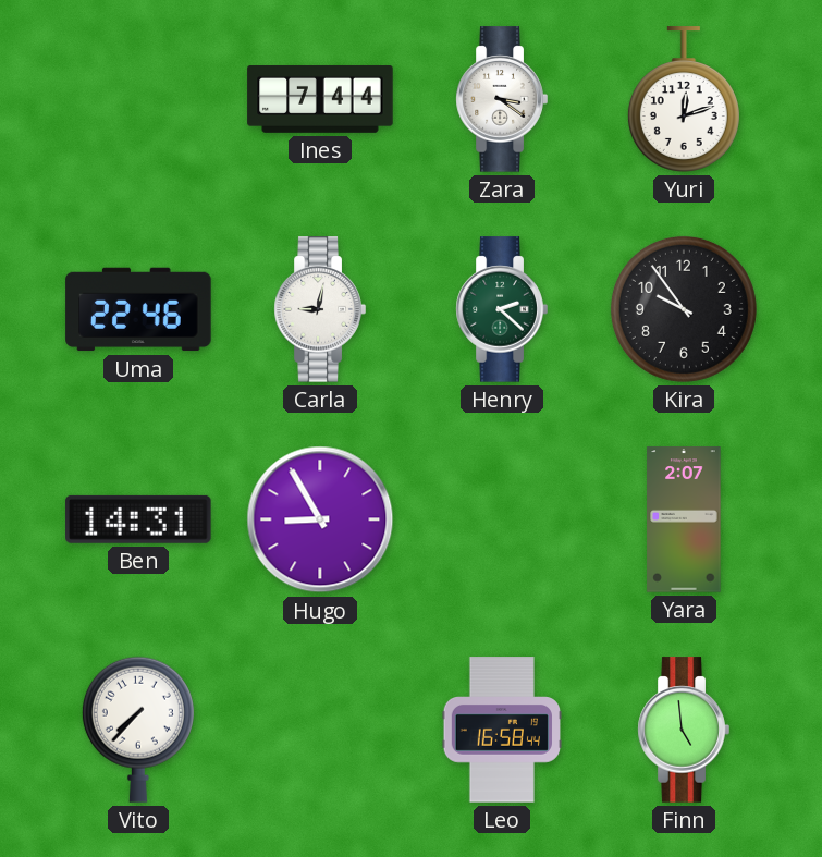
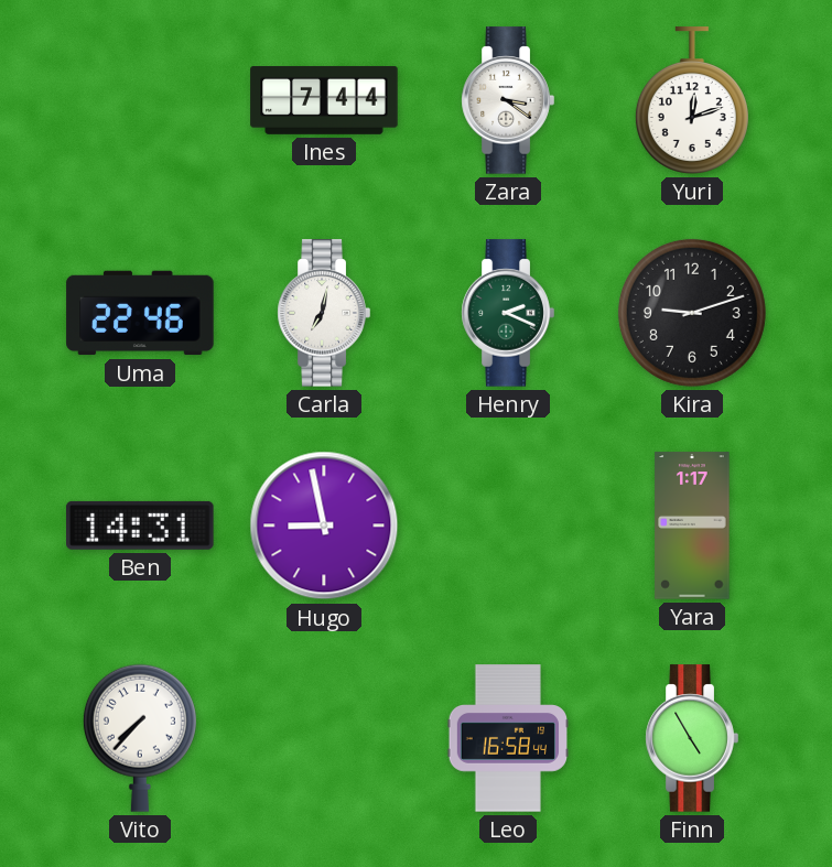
Carla: 9:02 -> 7:02 (324, 313)
Henry: 2:22 -> 2:19 (508, 313)
Kira: 9:54 -> 9:12 (692, 313)
Hugo: 8:55 -> 8:58 (324, 525)
Yara: 2:07 -> 1:17 (692, 525)
Finn: 4:59 -> 4:55 (692, 738)
